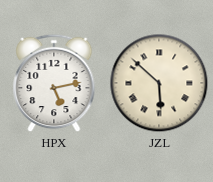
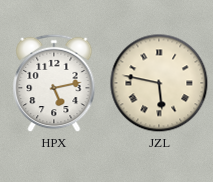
JZL: 5:52 -> 5:47 (159, 83)
